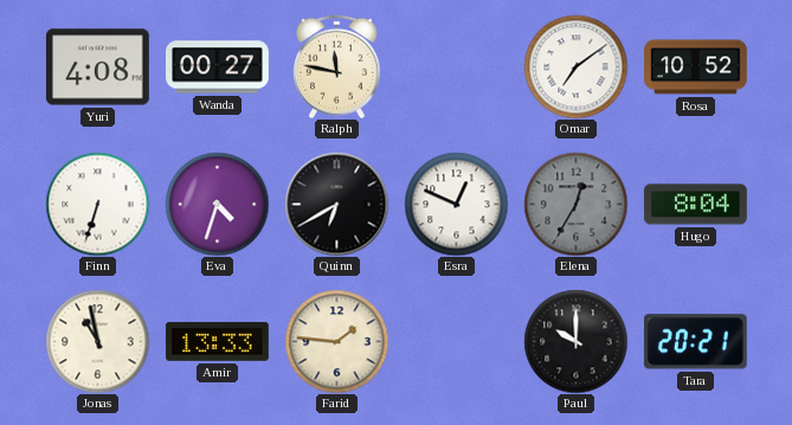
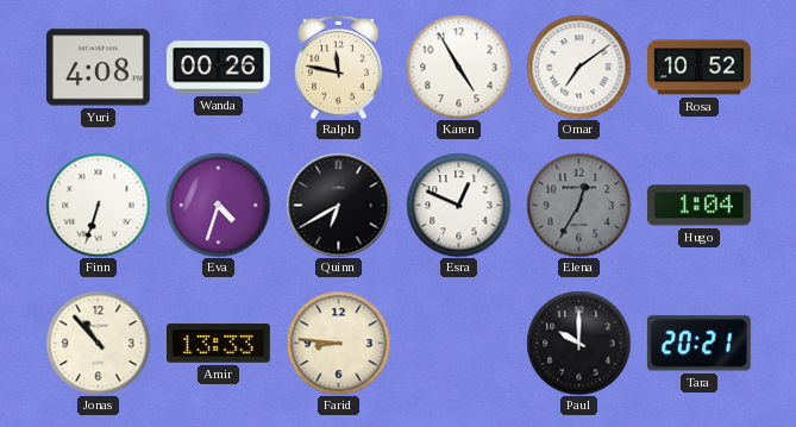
Wanda: 00:27 -> 00:26 (219, 68)
Karen: none -> 4:55 (458, 67)
Hugo: 8:04 -> 1:04 (698, 206)
Jonas: 10:58 -> 10:53 (98, 343)
Farid: 1:46 -> 8:46 (338, 343)
